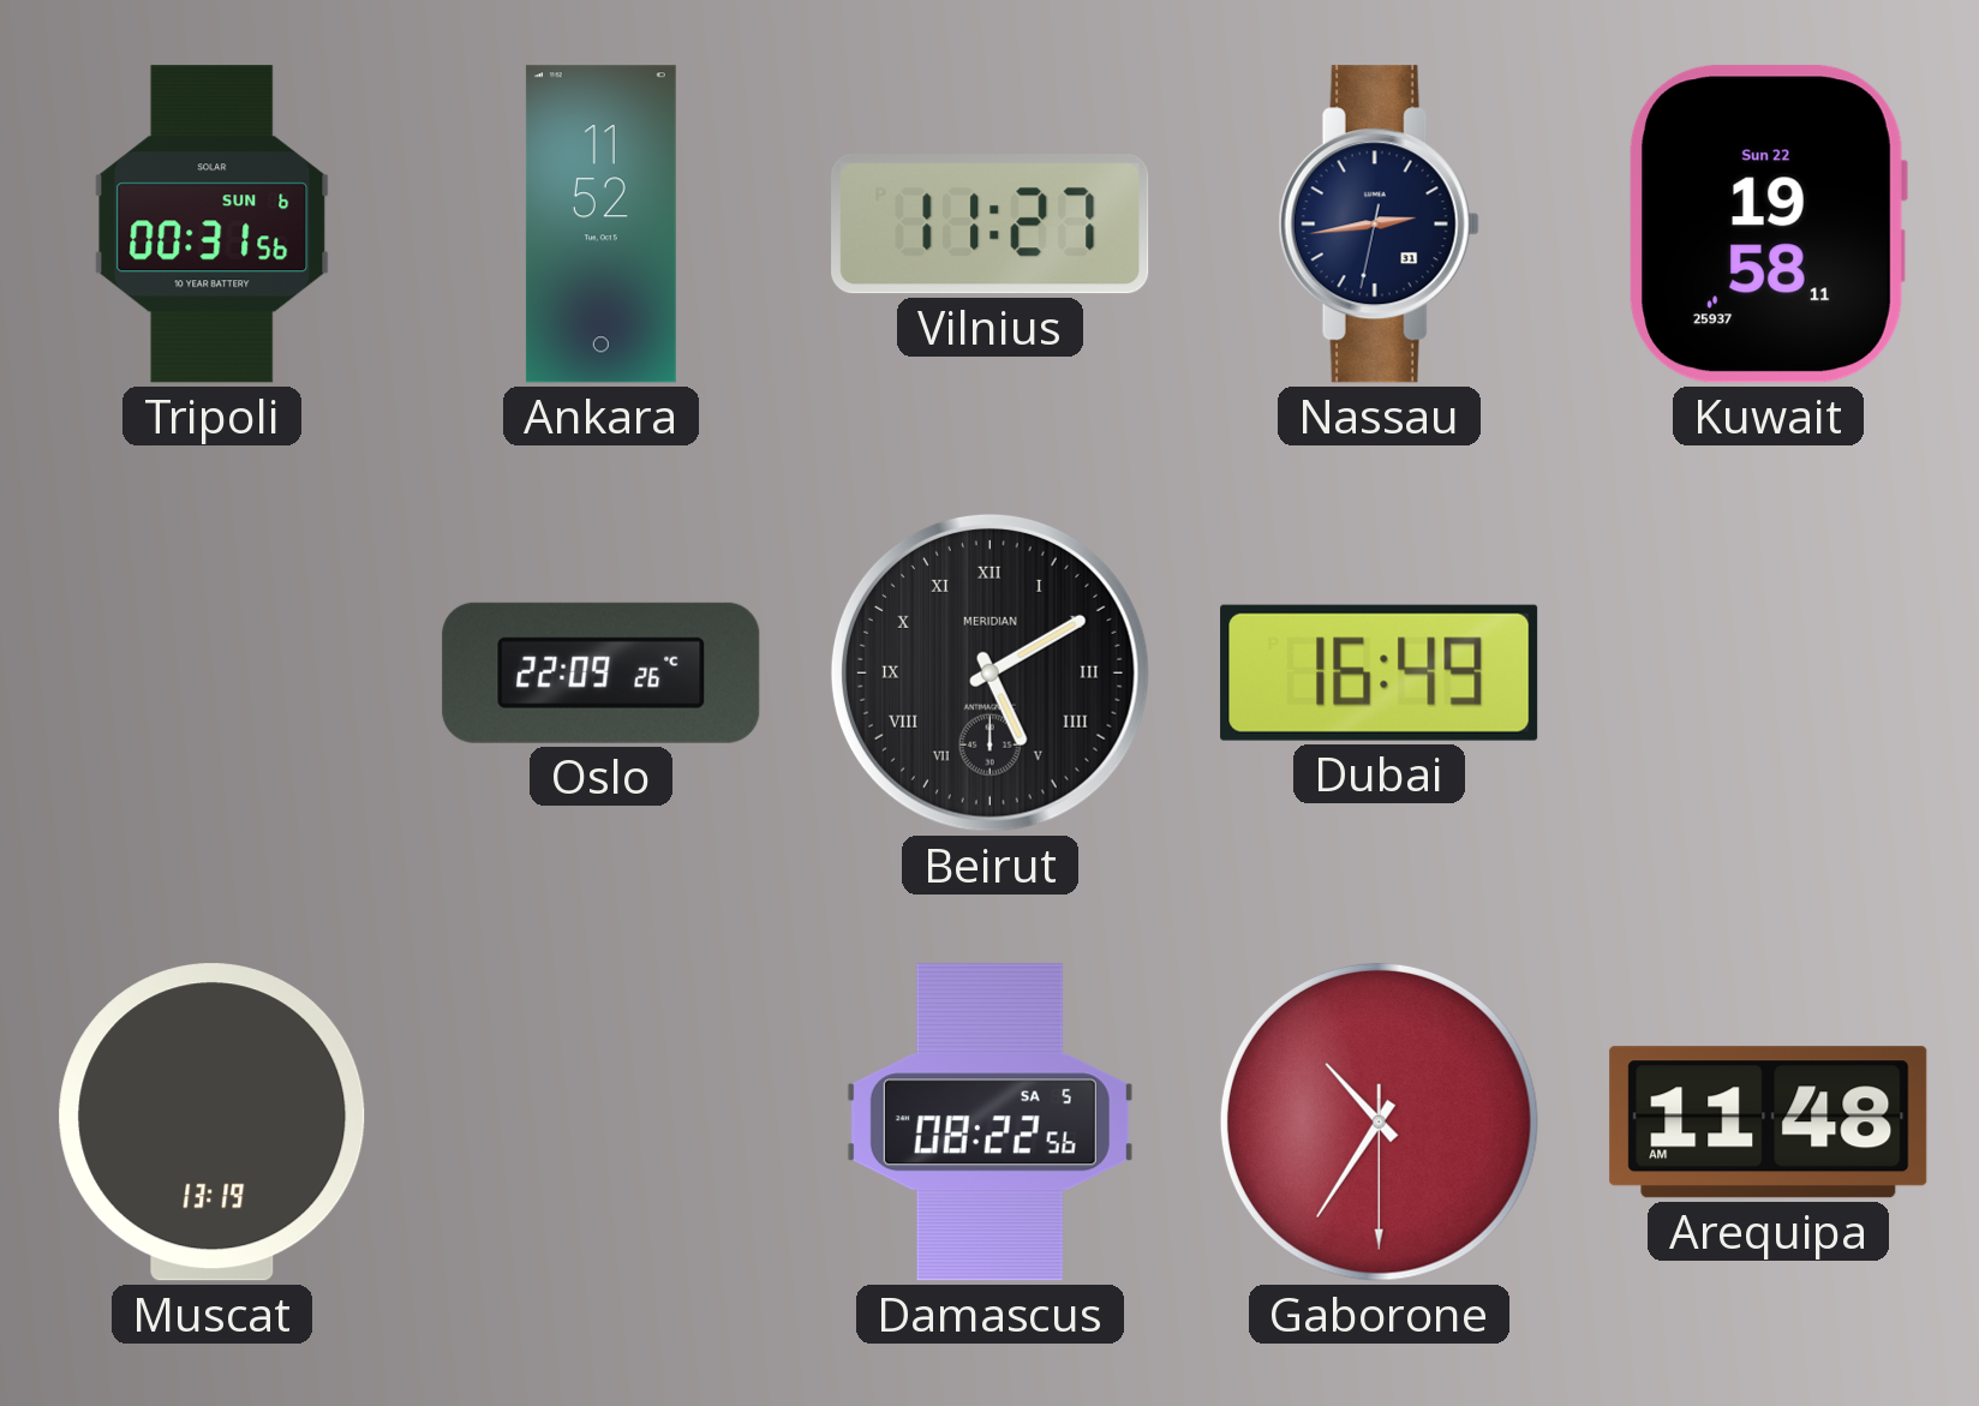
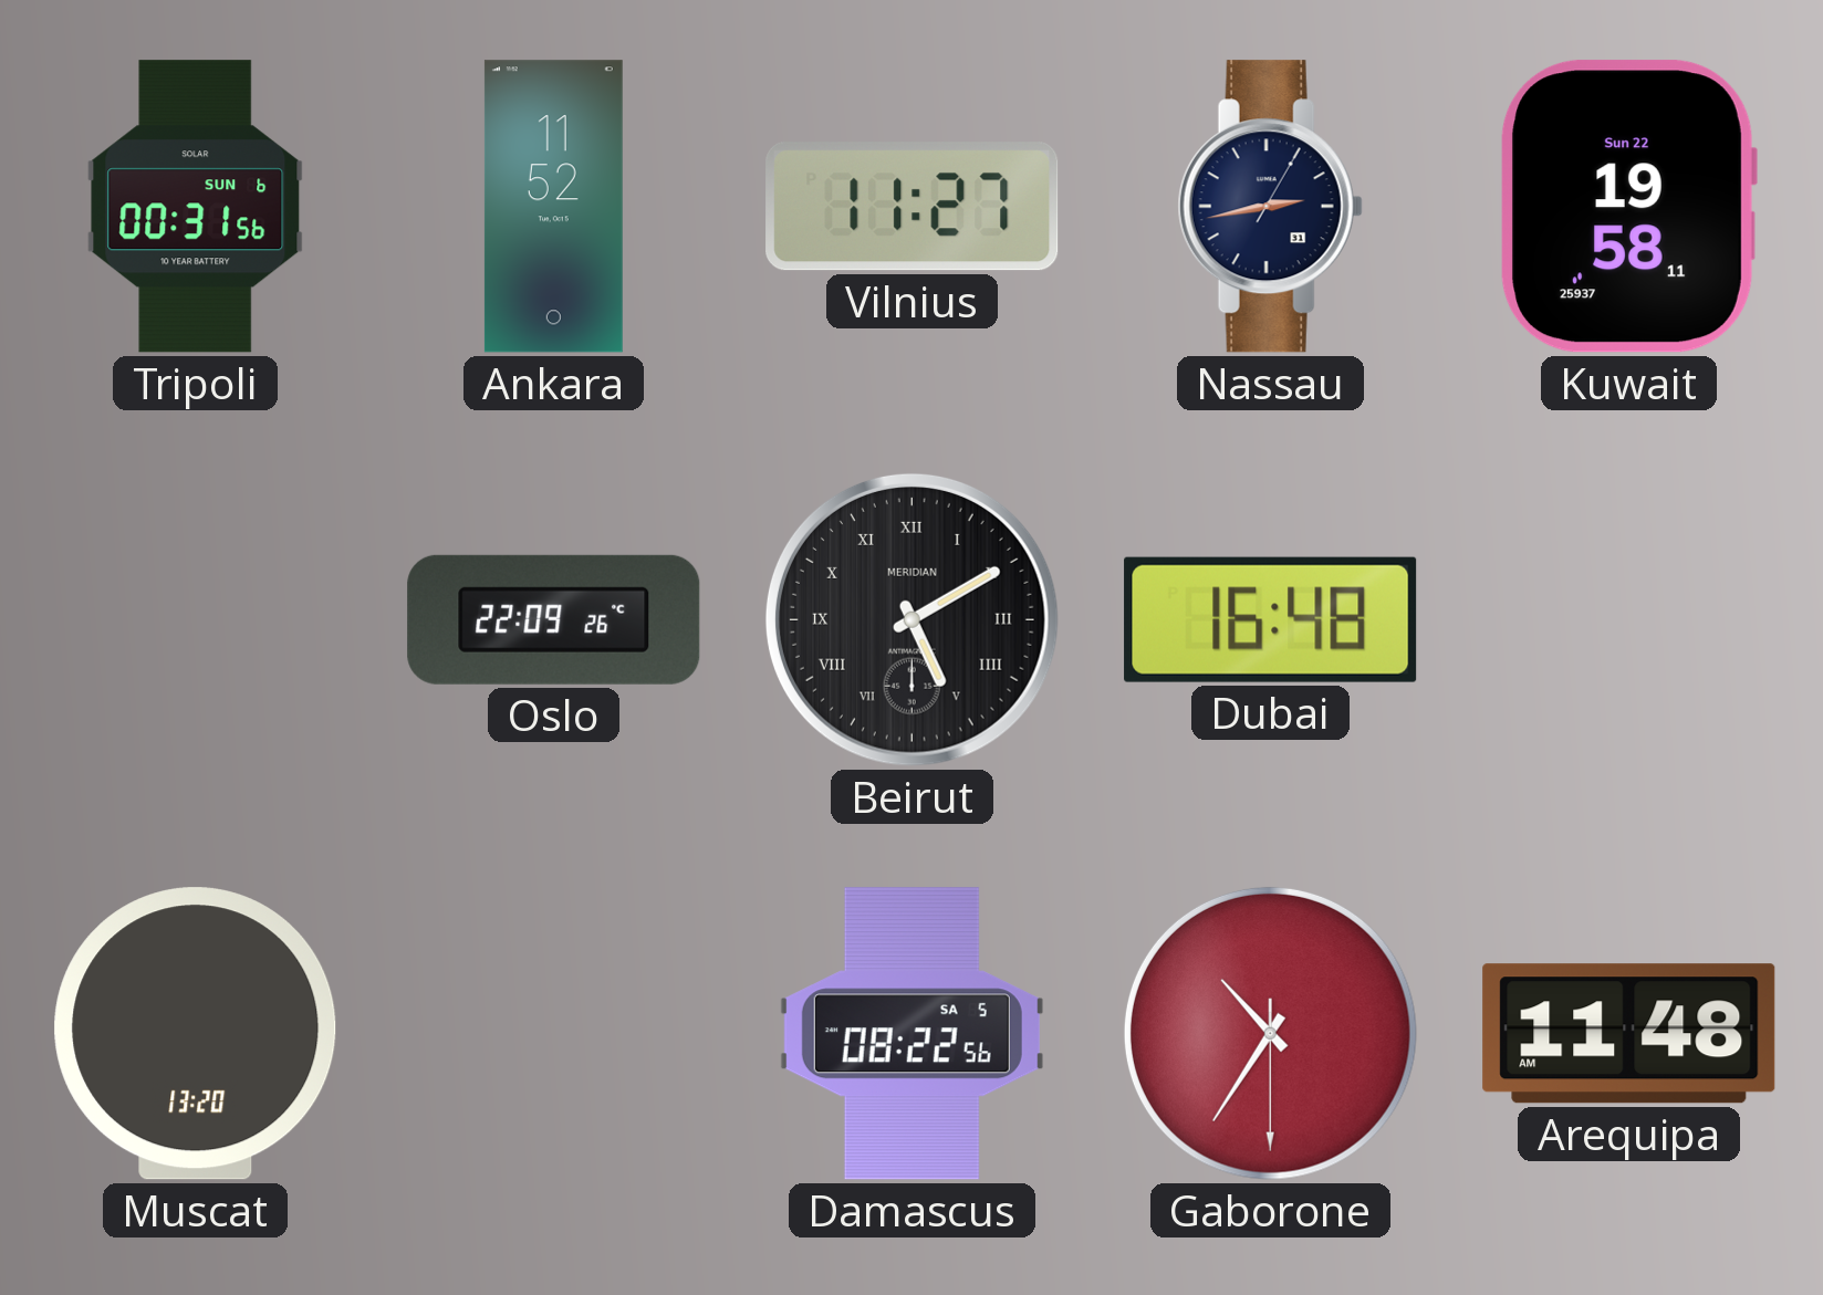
Nassau: 2:43:32 -> 2:43:05 (1270, 207)
Dubai: 16:49 -> 16:48 (1271, 619)
Muscat: 13:19 -> 13:20 (196, 1034)
